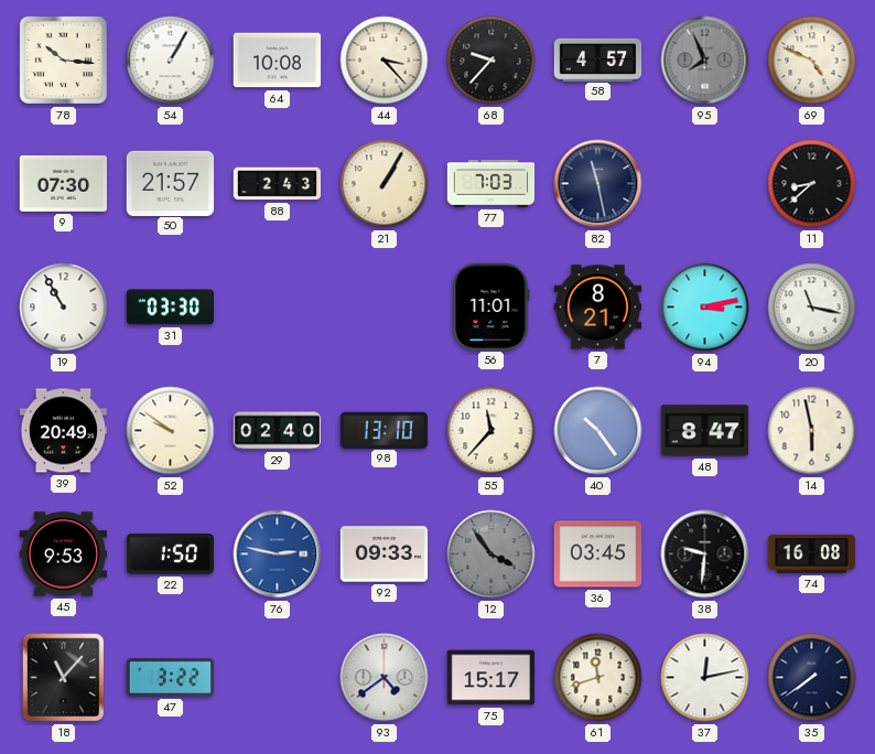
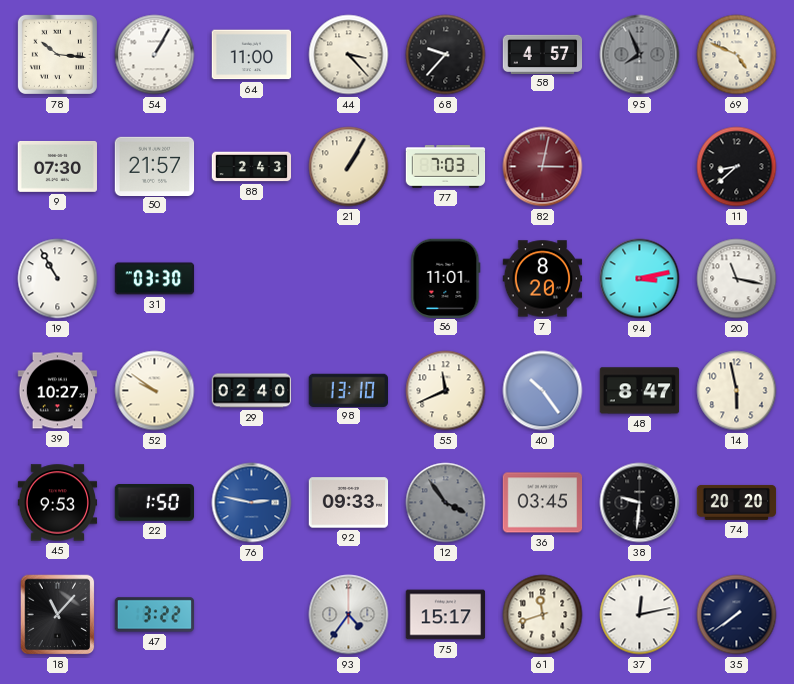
64: 10:08 -> 11:00 (252, 55)
82: 11:28 -> 3:02 (543, 167)
82 dial: navy -> burgundy (543, 167)
7: 8:21 -> 8:20 (543, 279)
39: 20:49 -> 10:27 (58, 391)
55: 11:37 -> 11:41 (446, 391)
74: 16:08 -> 20:20 (737, 502)
93: 4:39 -> 4:36 (349, 615)
